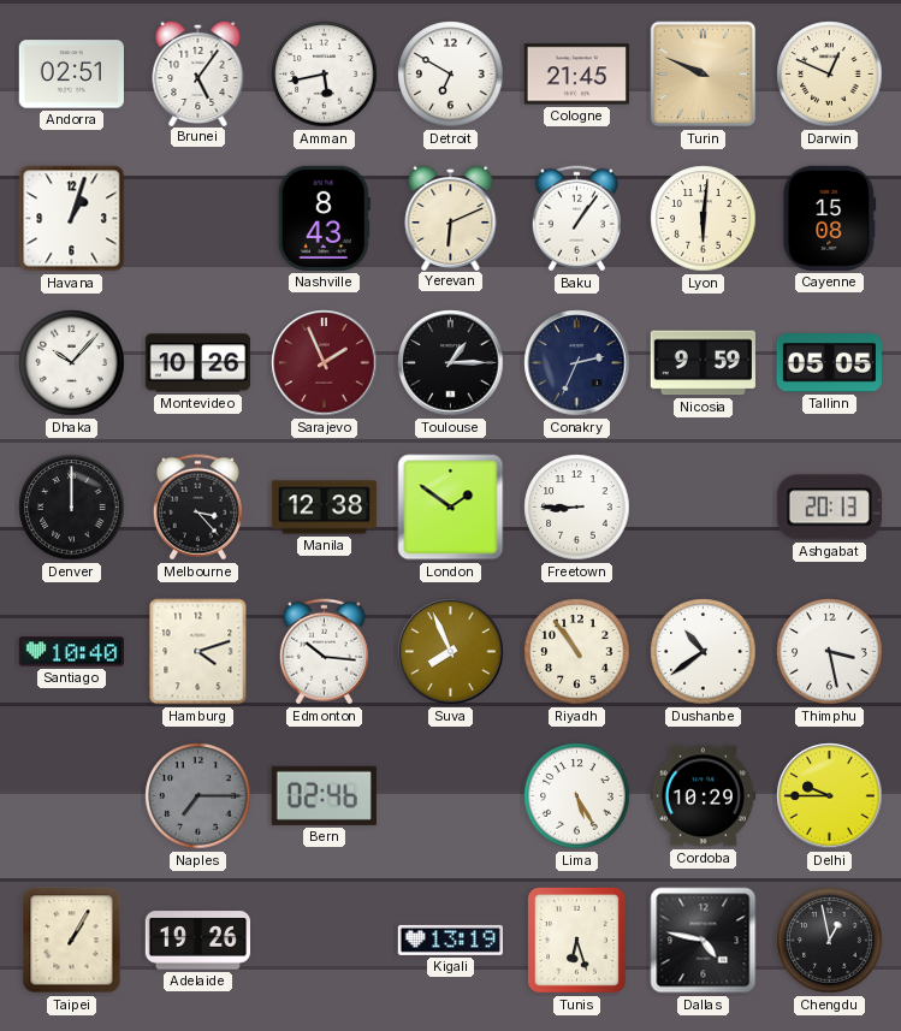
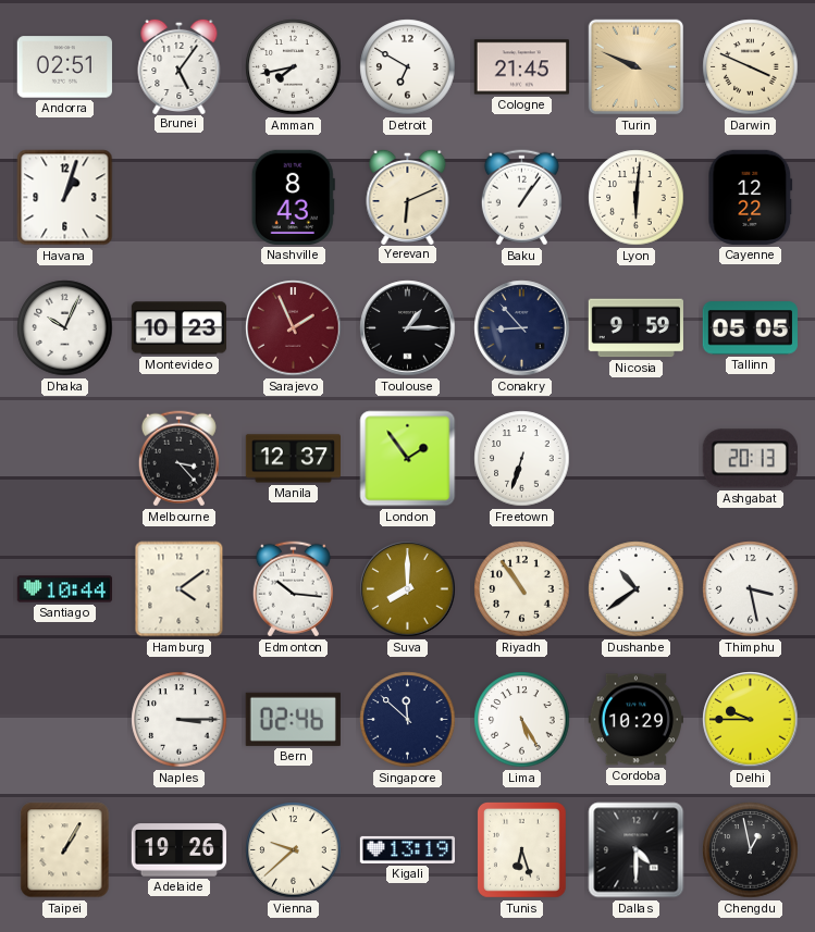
Amman: 5:43 -> 7:43 (294, 67)
Darwin: 12:49 -> 3:49 (751, 67)
Cayenne: 15:08 -> 12:22 (751, 197)
Dhaka: 10:07 -> 10:04 (65, 328)
Montevideo: 10:26 -> 10:23 (178, 328)
Conakry: 2:34 -> 8:53 (522, 328)
Denver: 12:00 -> none (72, 508)
Manila: 12:38 -> 12:37 (293, 459)
London: 1:51 -> 1:54 (408, 459)
Freetown: 8:45 -> 6:33 (522, 459)
Santiago: 10:40 -> 10:44 (64, 589)
Hamburg: 4:12 -> 4:09 (180, 589)
Suva: 7:56 -> 8:00 (408, 589)
Naples: 7:15 -> 3:15 (180, 720)
Naples dial: grey -> white (180, 720)
Singapore: none -> 11:52 (408, 720)
Vienna: none -> 9:38 (294, 850)
Dallas: 4:47 -> 4:30 (637, 850)
